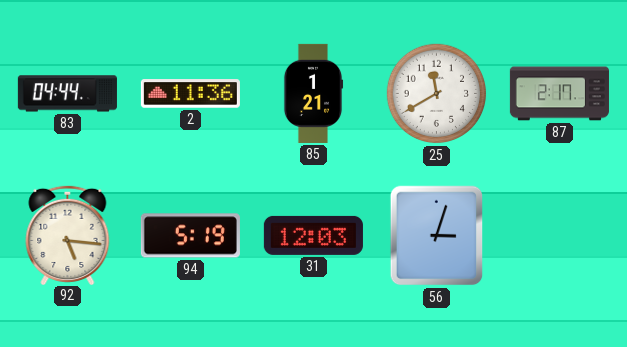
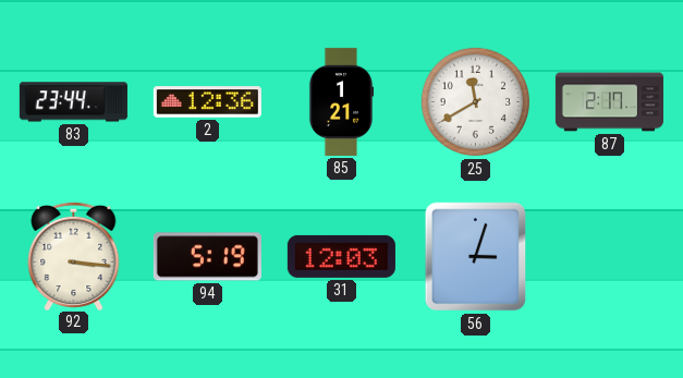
83: 04:44 -> 23:44 (73, 102)
2: 11:36 -> 12:36 (207, 102)
92: 5:16 -> 3:16 (74, 255)
